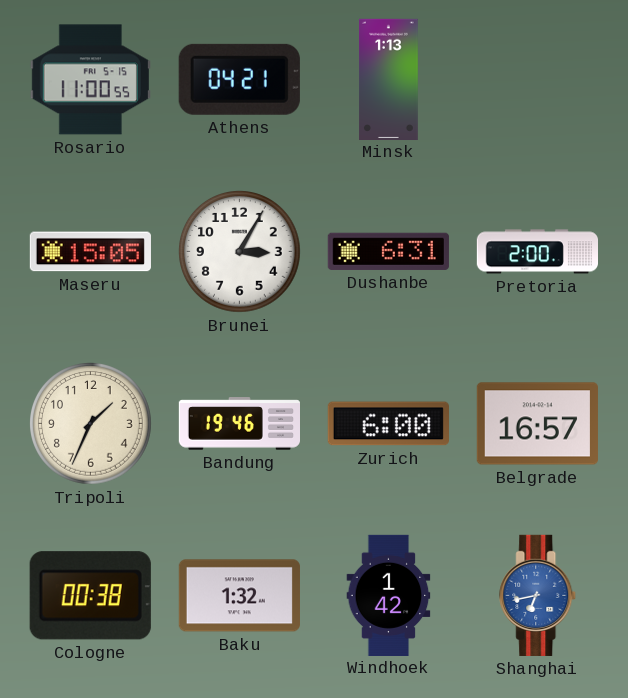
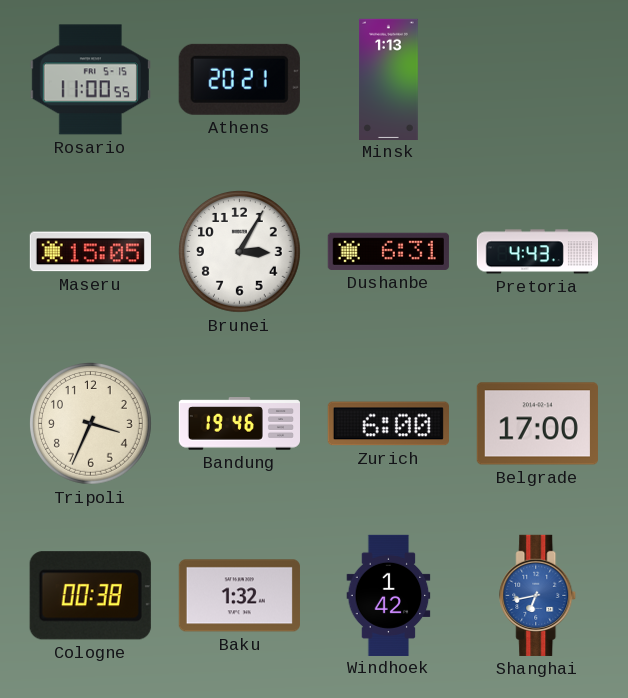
Athens: 04:21 -> 20:21 (239, 79)
Pretoria: 2:00 -> 4:43 (537, 252)
Tripoli: 1:34 -> 3:34 (91, 424)
Belgrade: 16:57 -> 17:00 (537, 424)
